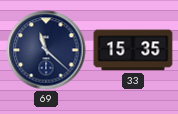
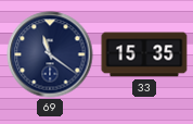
69: 11:22 -> 11:21 (50, 54)
